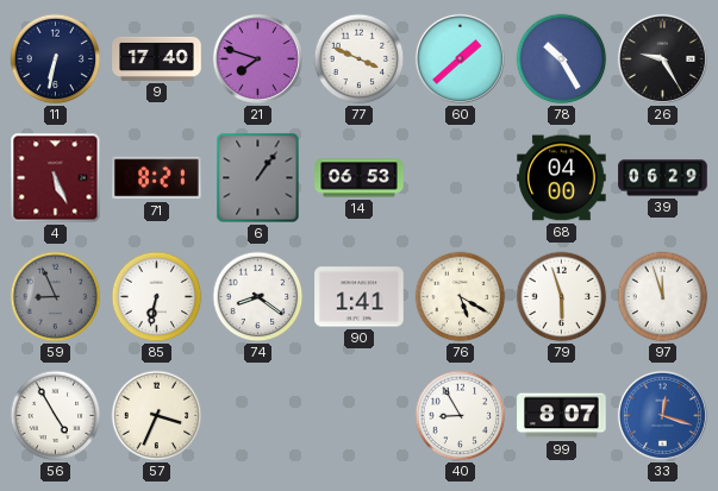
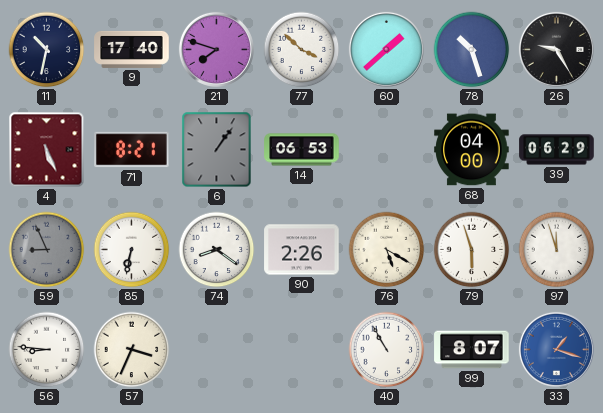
11: 6:32 -> 10:32 (47, 50)
77: 3:49 -> 3:52 (302, 50)
78: 10:25 -> 10:27 (472, 50)
90: 1:41 -> 2:26 (302, 250)
56: 4:55 -> 8:46 (47, 350)
40: 8:55 -> 10:55 (387, 350)
33: 12:18 -> 1:18 (556, 349)
